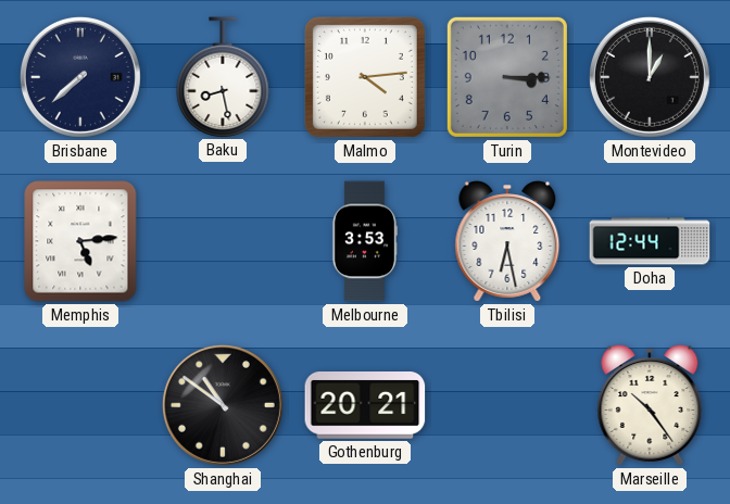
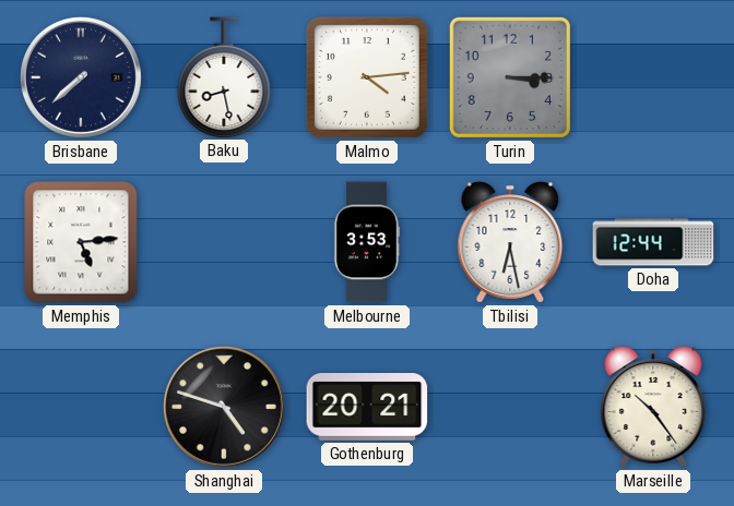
Montevideo: 1:00 -> none (650, 77)
Shanghai: 10:51 -> 4:48 (224, 407)
